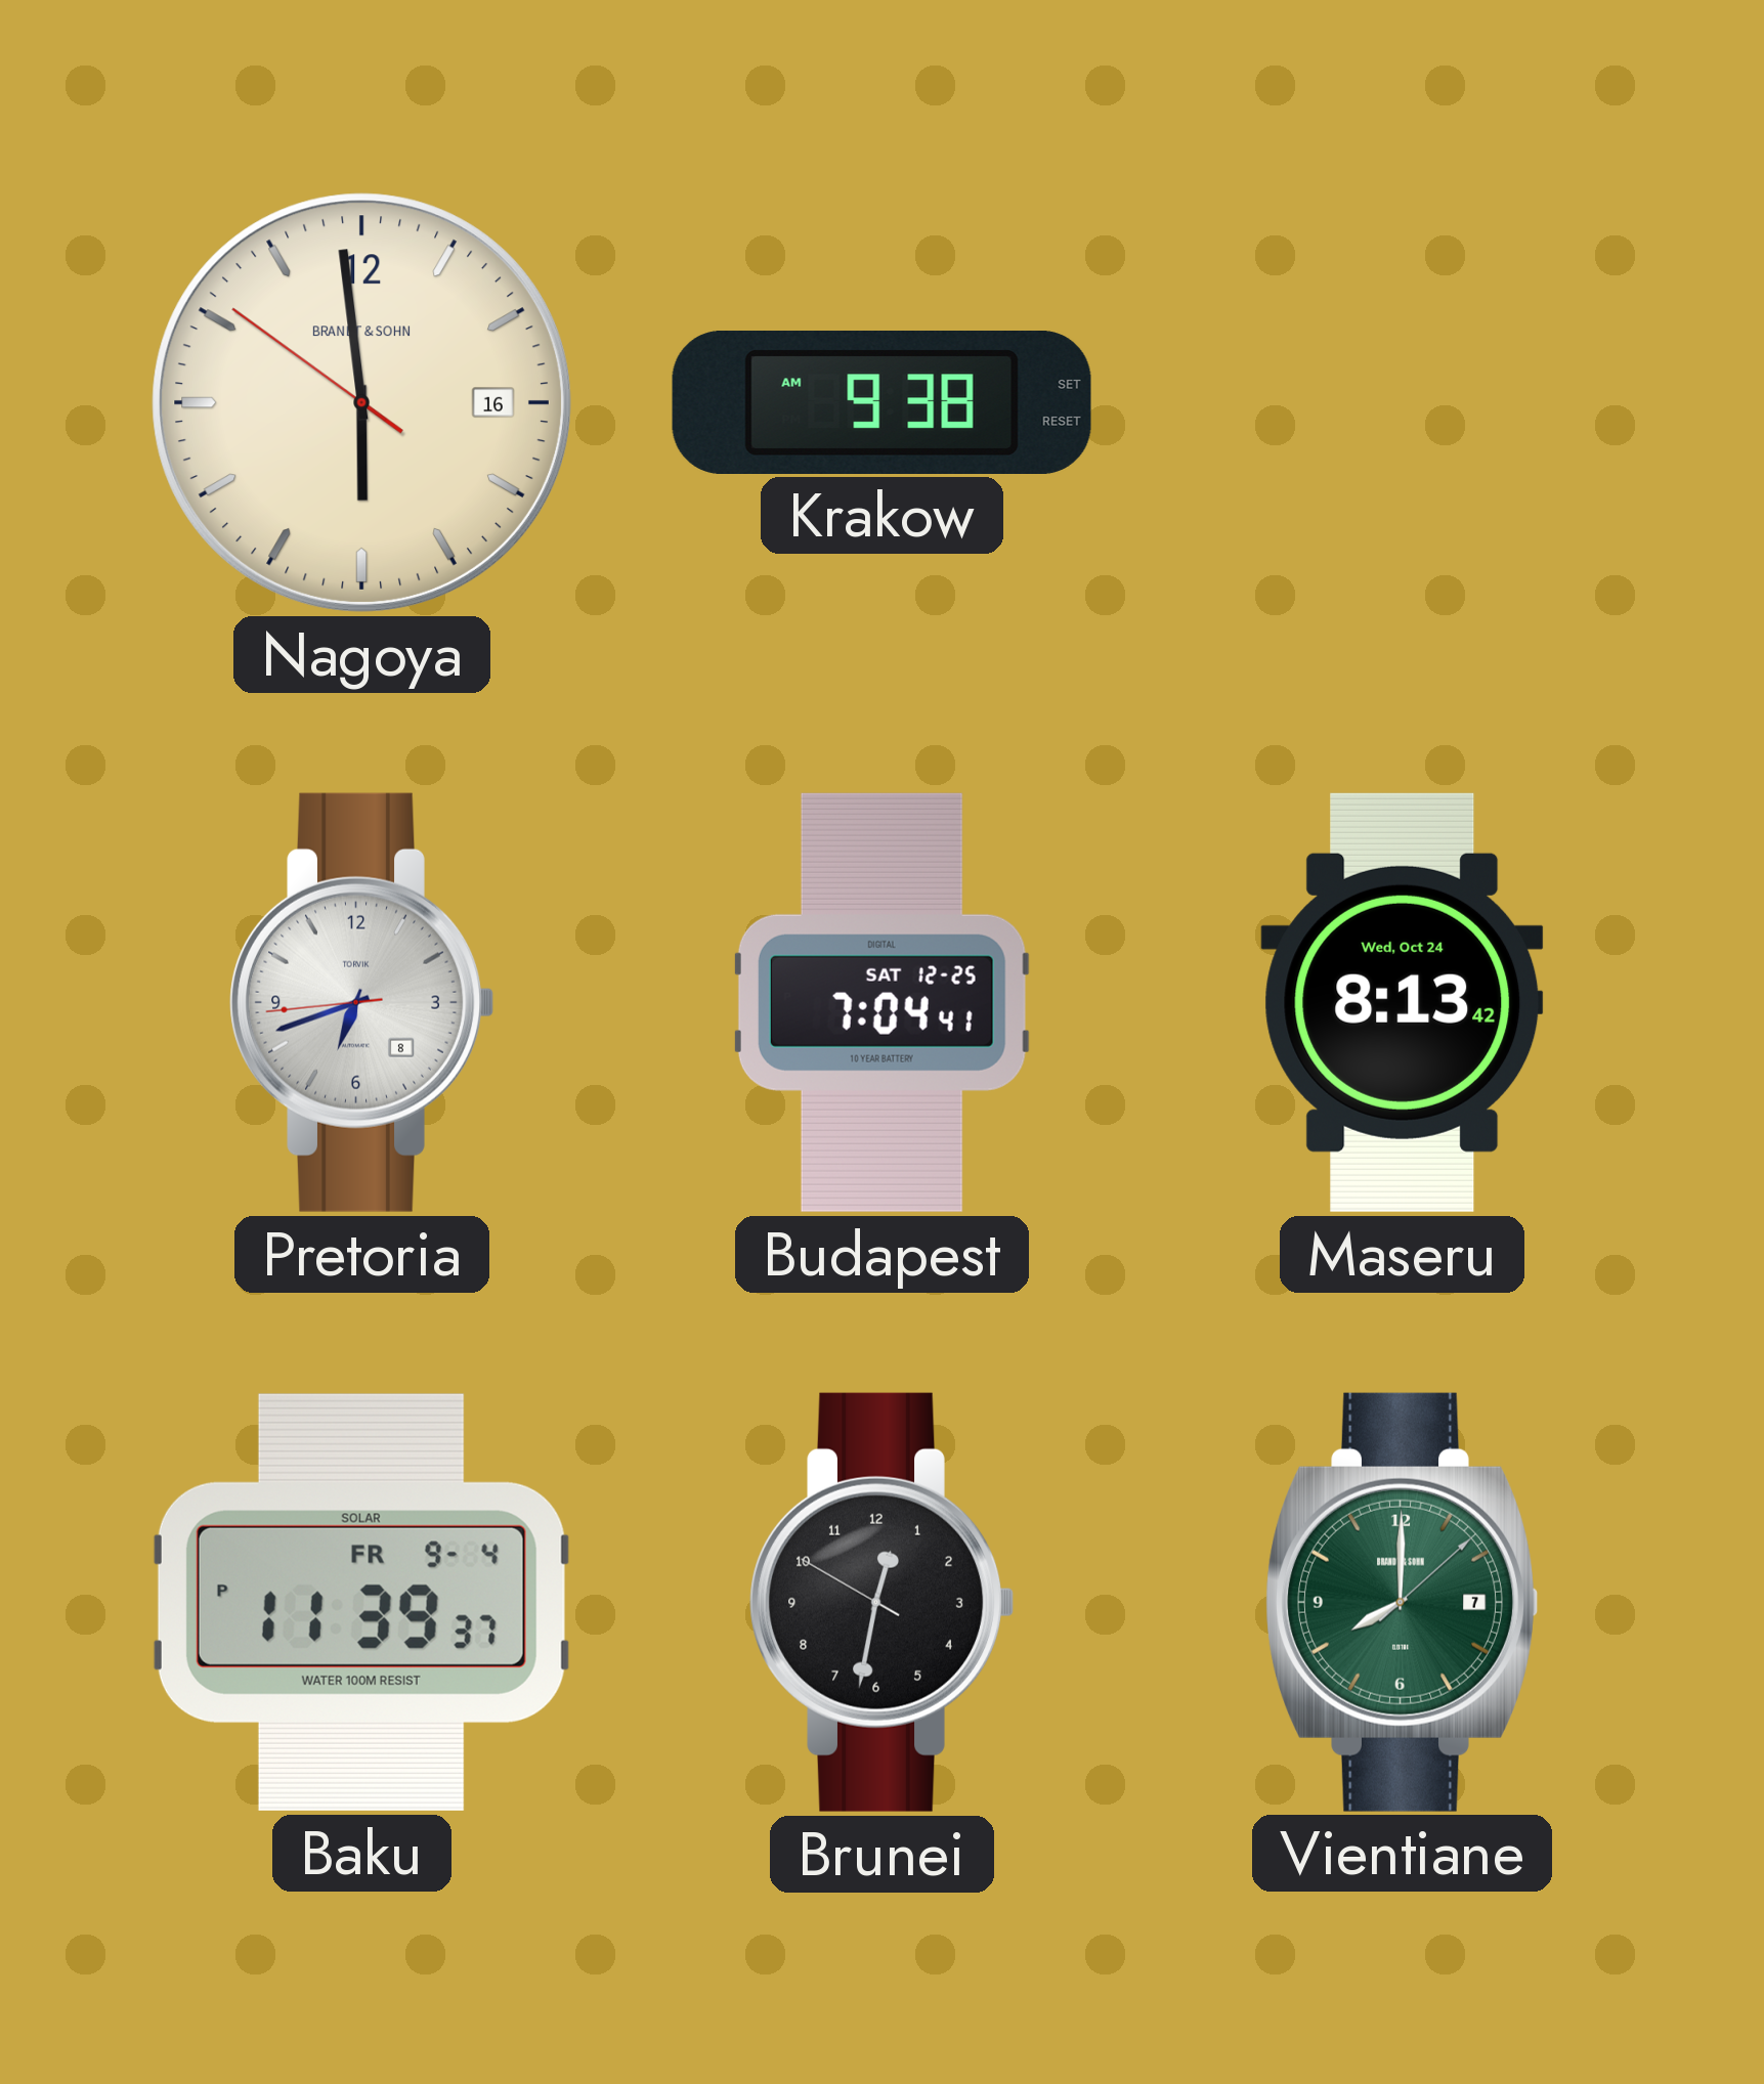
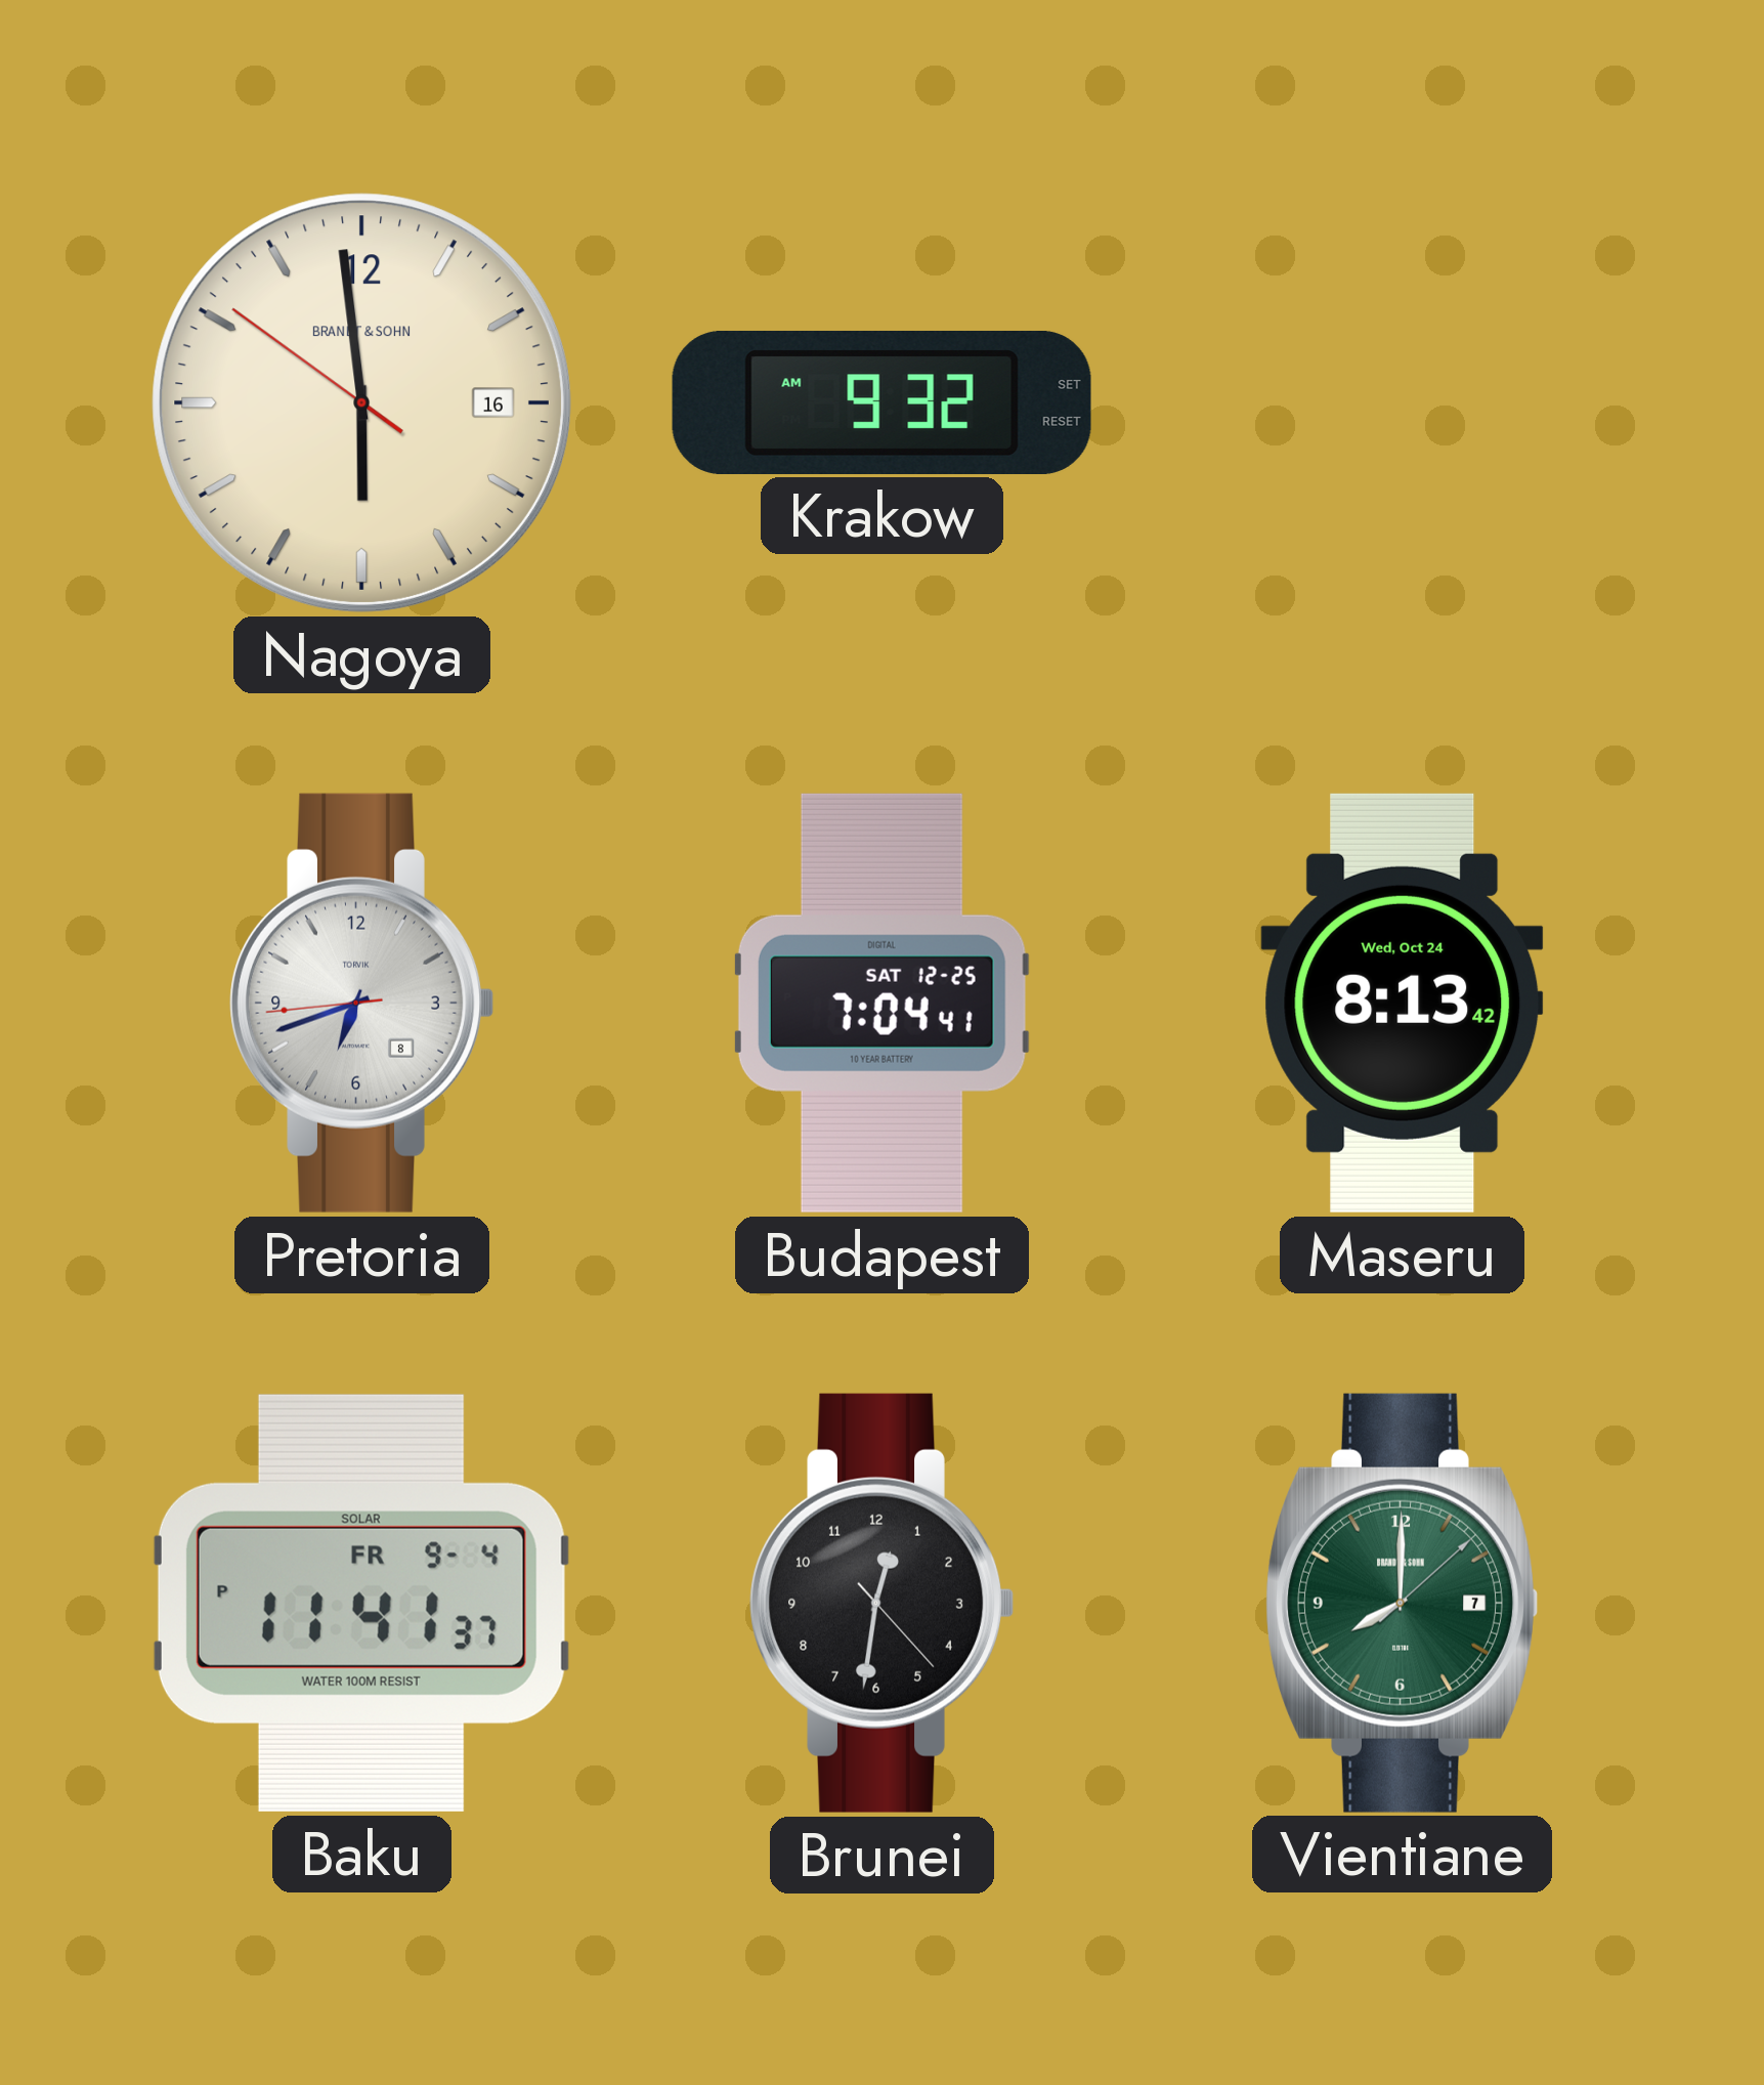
Krakow: 9:38 -> 9:32 (881, 402)
Baku: 11:39 -> 11:41 (361, 1603)
Brunei: 12:31:50 -> 12:31:23 (881, 1603)
